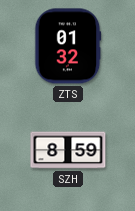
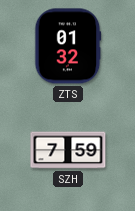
SZH: 8:59 -> 7:59 (68, 150)
